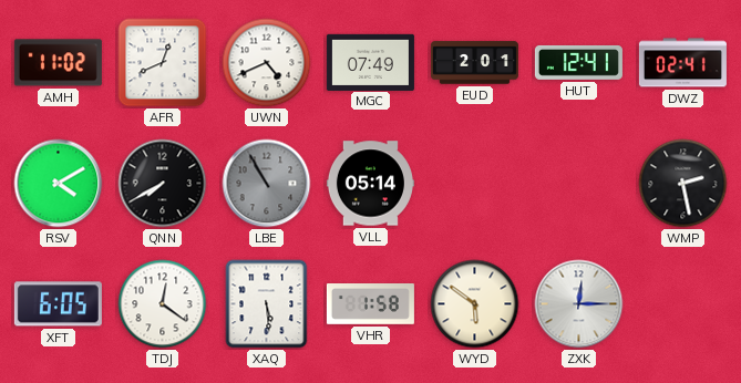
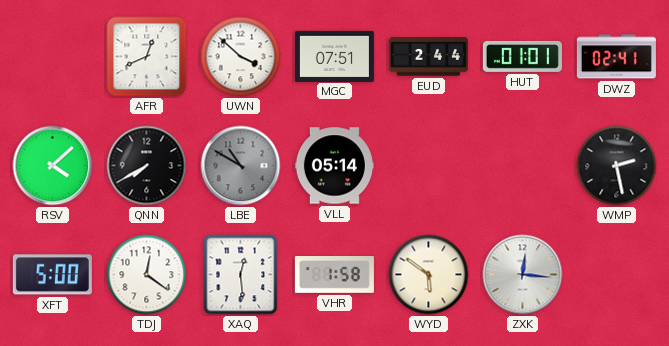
AMH: 11:02 -> none (58, 63)
UWN: 4:41 -> 3:52 (241, 57)
MGC: 07:49 -> 07:51 (334, 56)
EUD: 2:01 -> 2:44 (428, 57)
HUT: 12:41 -> 01:01 (522, 56)
RSV: 4:10 -> 4:08 (53, 166)
LBE: 10:55 -> 10:50 (241, 166)
XFT: 6:05 -> 5:00 (52, 275)
XAQ: 5:29 -> 12:29 (241, 275)
ZXK: 12:15 -> 12:16 (523, 275)
